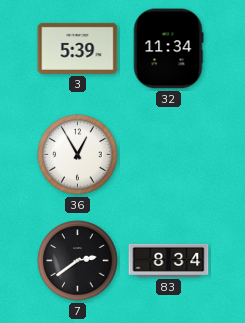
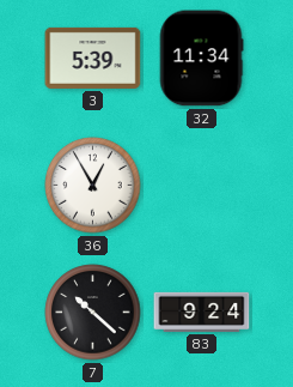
7: 2:39 -> 10:22 (93, 313)
83: 8:34 -> 9:24 (202, 312)
